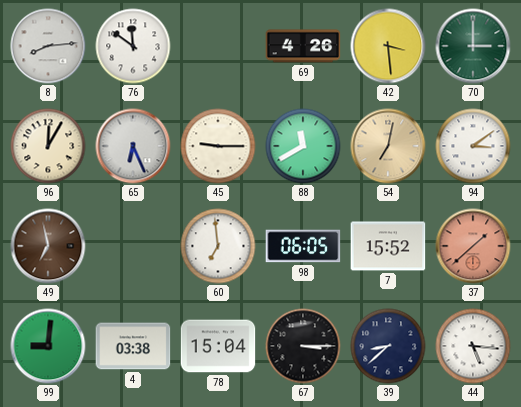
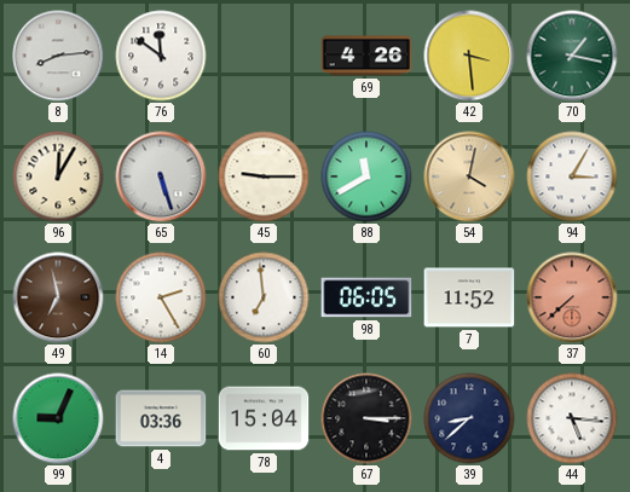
70: 3:00 -> 1:17 (572, 56)
65: 6:26 -> 5:27 (161, 176)
54: 7:02 -> 4:02 (469, 176)
94: 3:09 -> 3:05 (572, 176)
14: none -> 2:25 (161, 297)
7: 15:52 -> 11:52 (469, 297)
37: 1:38 -> 7:38 (572, 297)
99: 9:01 -> 9:04 (58, 418)
4: 03:38 -> 03:36 (161, 418)
